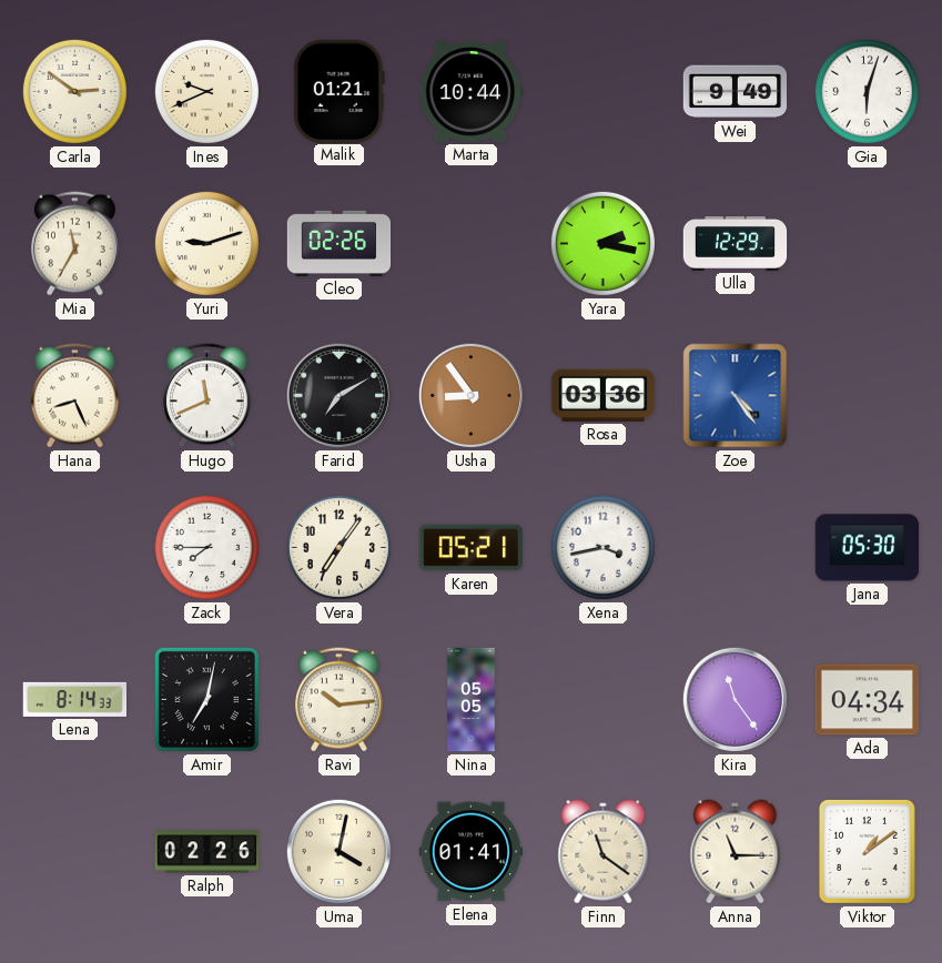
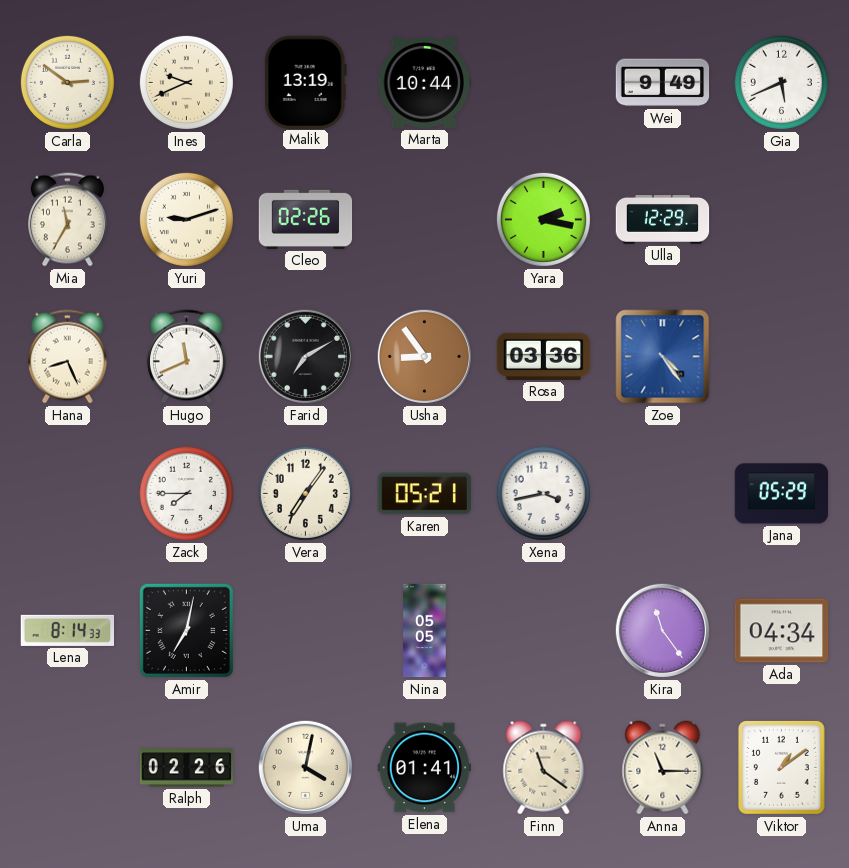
Malik: 01:21 -> 13:19 (305, 82)
Gia: 6:03 -> 5:41 (781, 82)
Jana: 05:30 -> 05:29 (782, 494)
Ravi: 10:14 -> none (338, 700)
